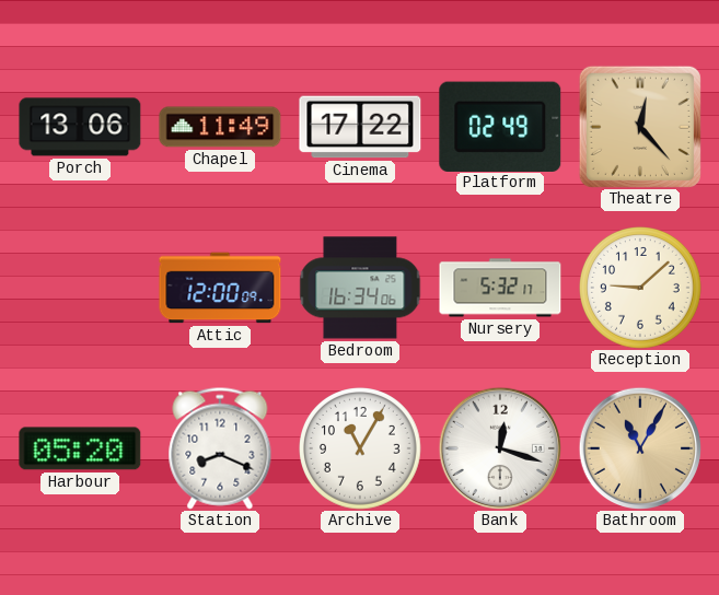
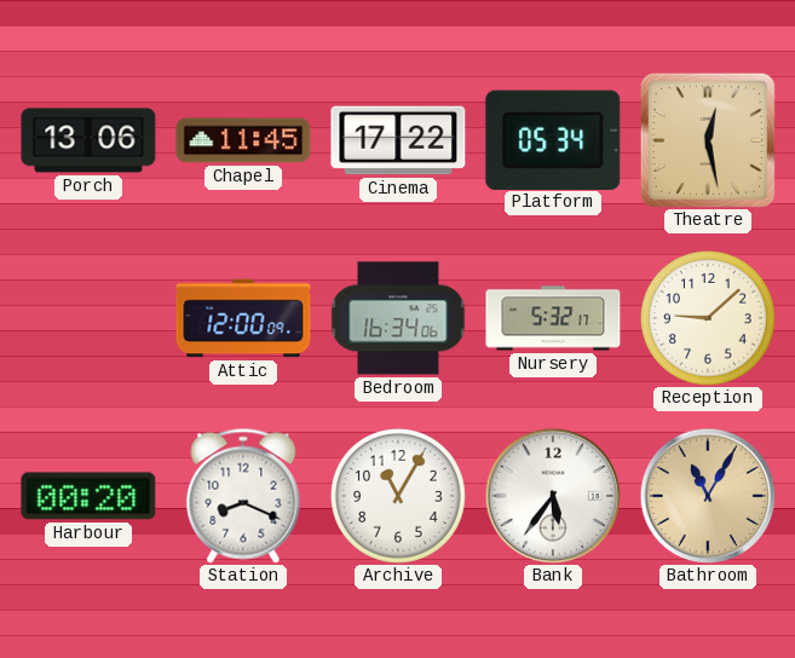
Chapel: 11:49 -> 11:45 (243, 140)
Platform: 02:49 -> 05:34 (553, 139)
Theatre: 12:23 -> 12:28 (708, 140)
Harbour: 05:20 -> 00:20 (88, 496)
Bank: 12:18 -> 5:36 (552, 495)
